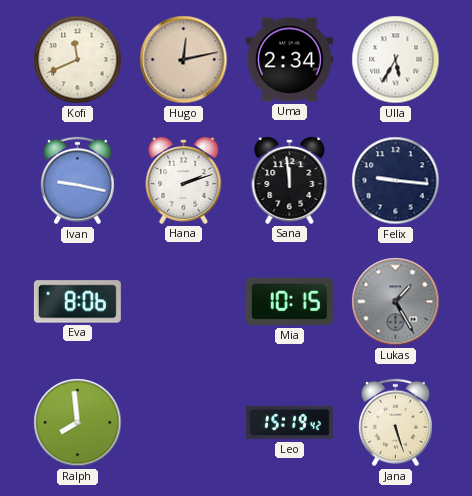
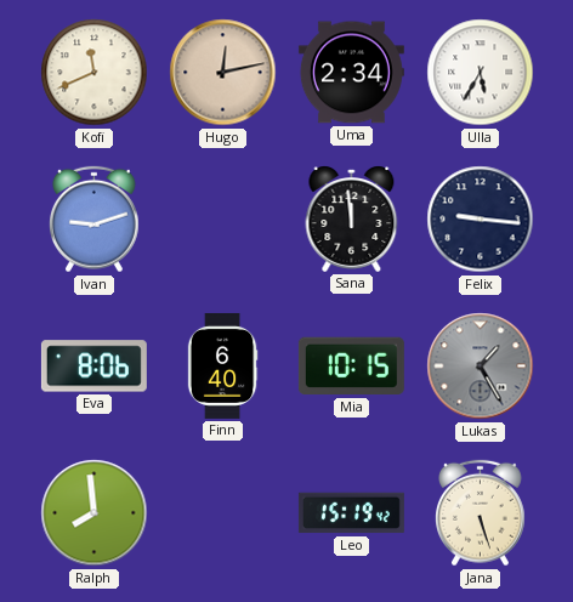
Ivan: 9:17 -> 9:12 (95, 220)
Hana: 2:12 -> none (184, 181)
Finn: none -> 6:40 (222, 365)
